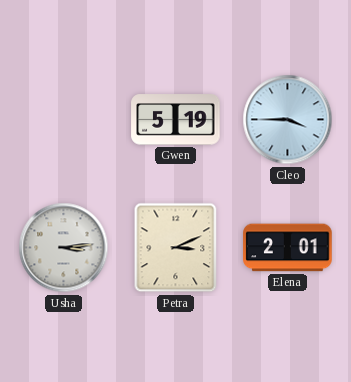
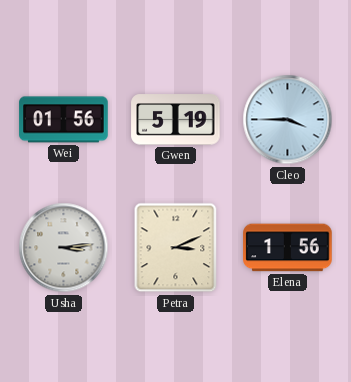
Wei: none -> 01:56 (64, 120)
Elena: 2:01 -> 1:56 (288, 248)
